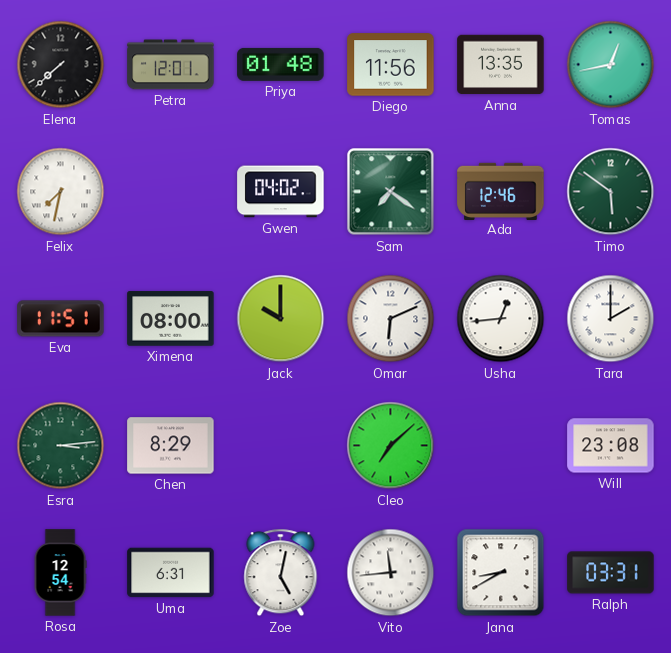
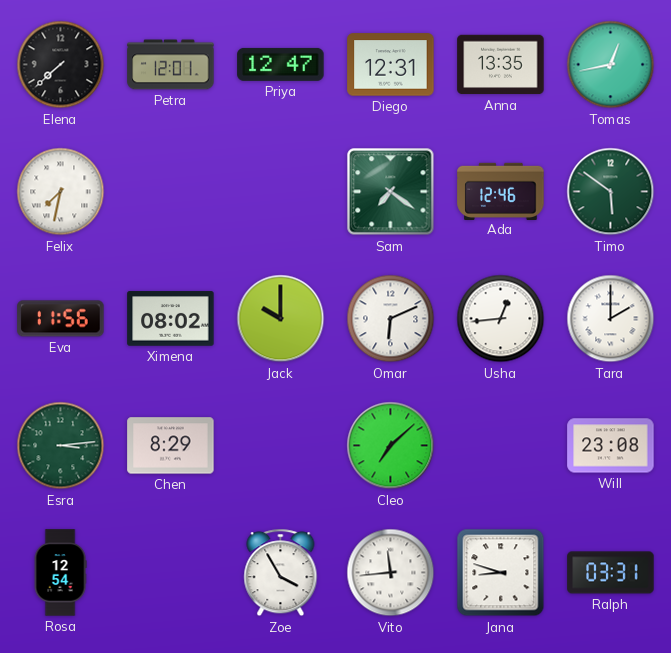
Priya: 01:48 -> 12:47 (281, 64)
Diego: 11:56 -> 12:31 (391, 65)
Gwen: 04:02 -> none (281, 192)
Eva: 11:51 -> 11:56 (61, 319)
Ximena: 08:00 -> 08:02 (171, 319)
Uma: 6:31 -> none (171, 573)
Zoe: 5:02 -> 3:55 (281, 573)
Jana: 8:40 -> 8:48 (501, 573)
